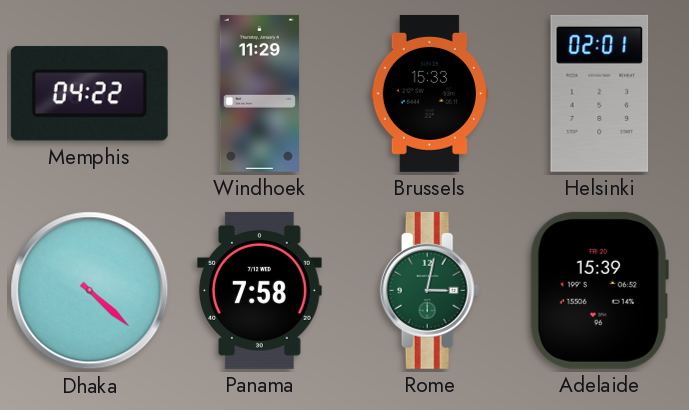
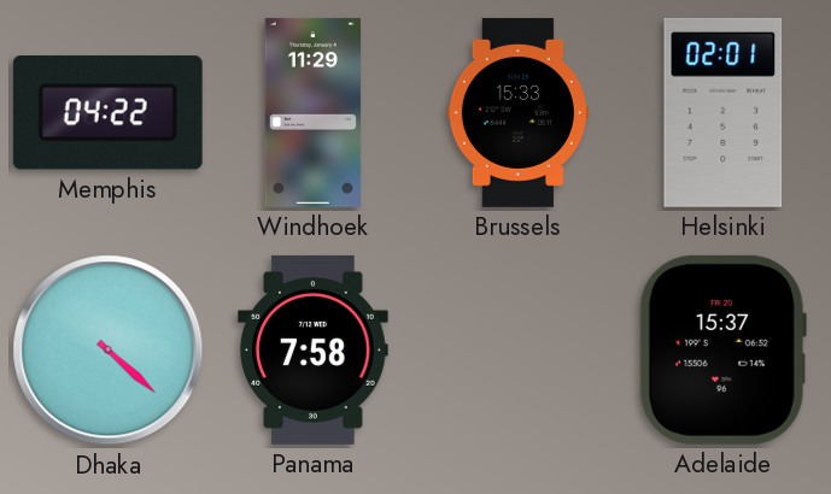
Rome: 3:02 -> none (430, 290)
Adelaide: 15:39 -> 15:37 (722, 349)
